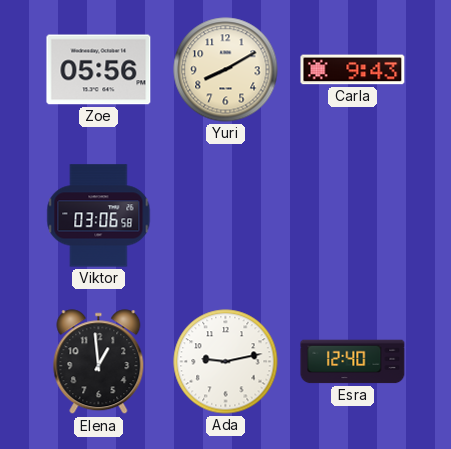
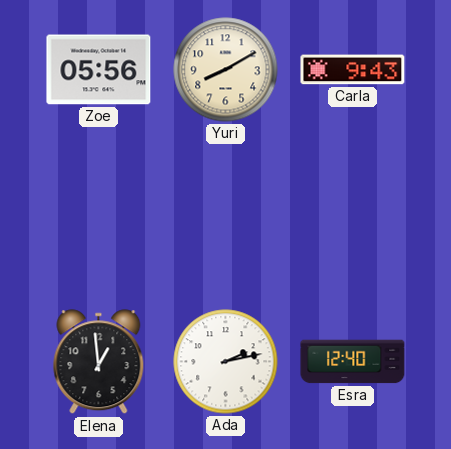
Viktor: 03:06 -> none (99, 216)
Ada: 9:13 -> 2:13 (226, 362)
